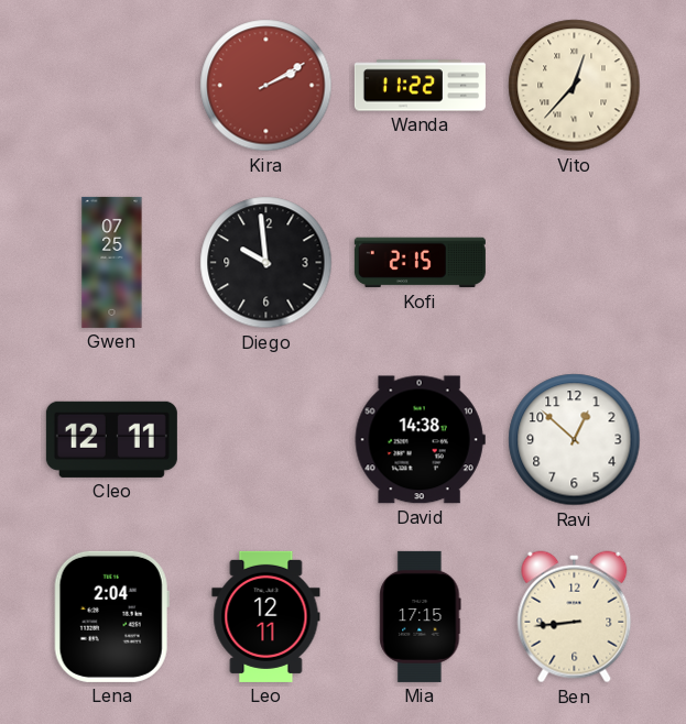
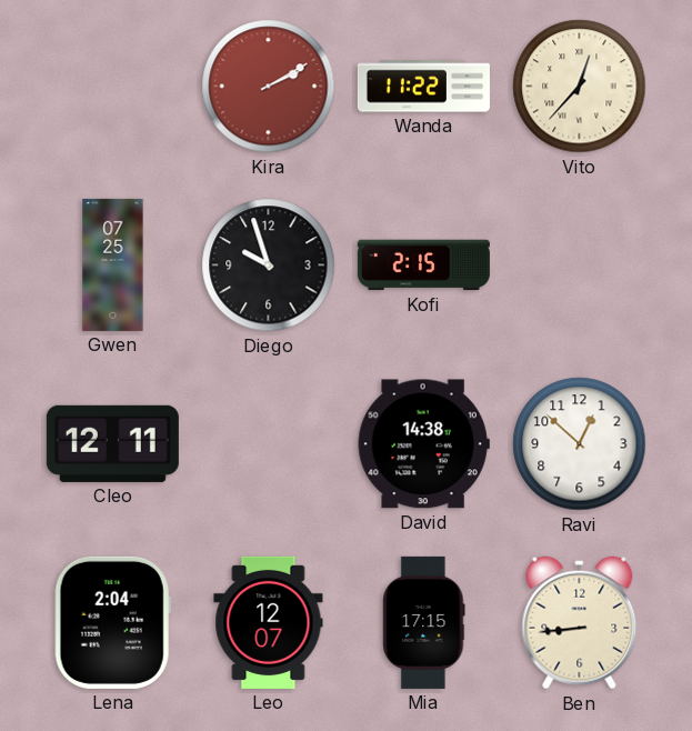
Diego: 9:59 -> 9:57 (269, 266)
Leo: 12:11 -> 12:07 (269, 622)
